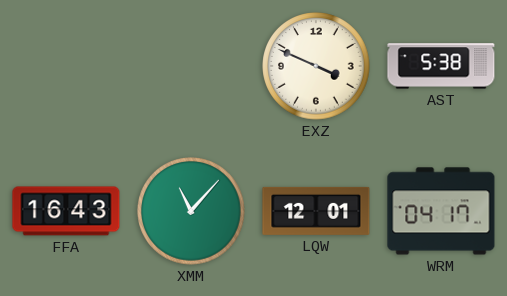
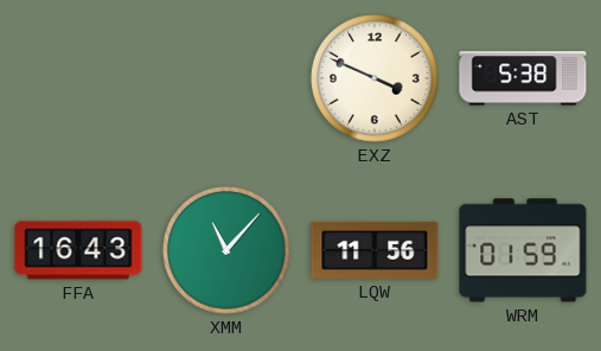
LQW: 12:01 -> 11:56 (375, 250)
WRM: 04:17 -> 01:59 (523, 250)
